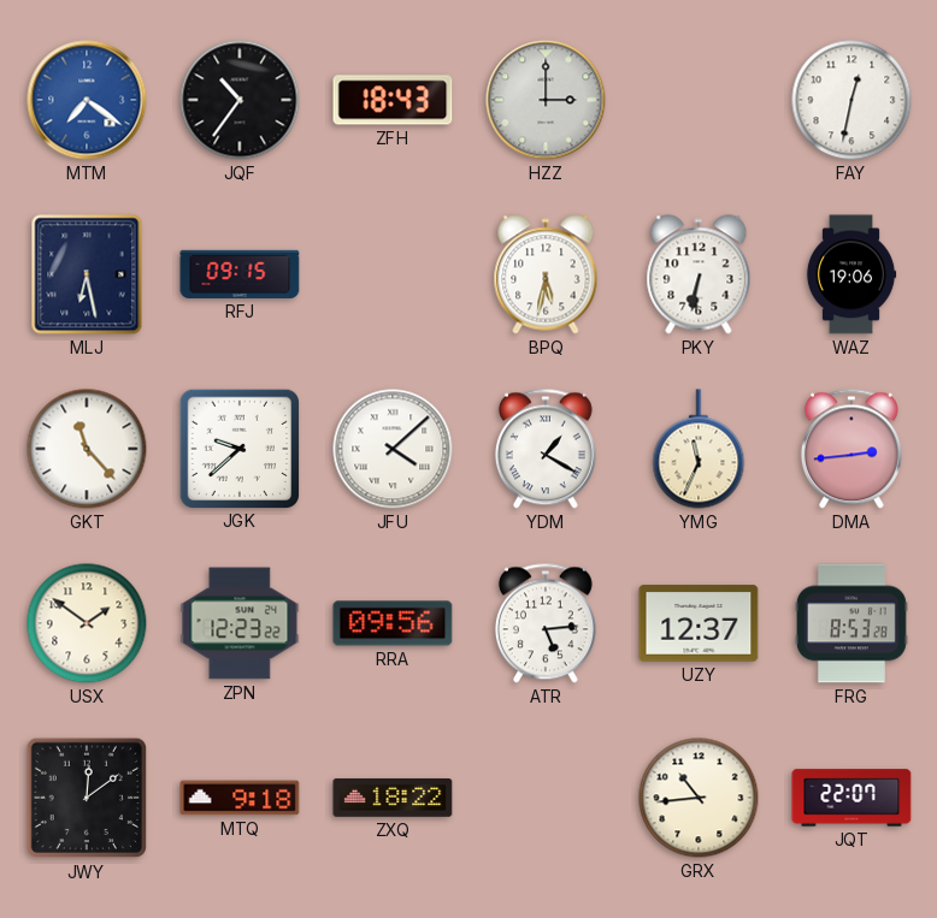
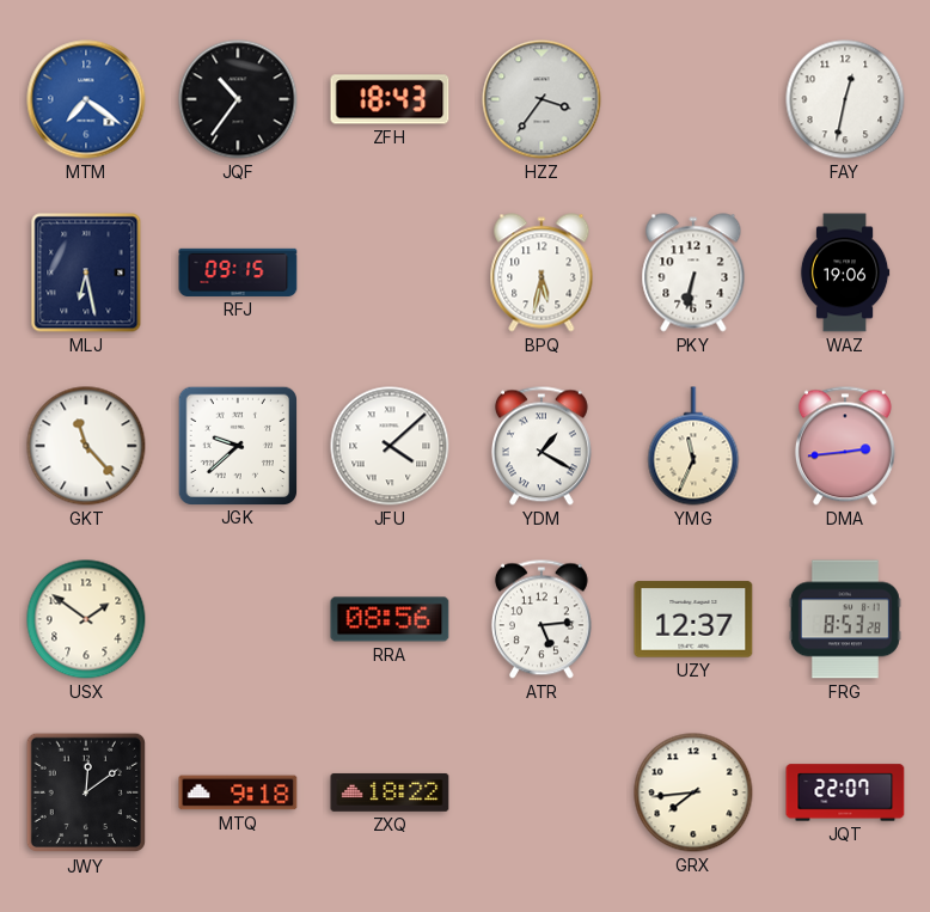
HZZ: 3:00 -> 3:36 (542, 99)
ZPN: 12:23 -> none (240, 623)
RRA: 09:56 -> 08:56 (390, 619)
GRX: 10:44 -> 7:44 (693, 792)
